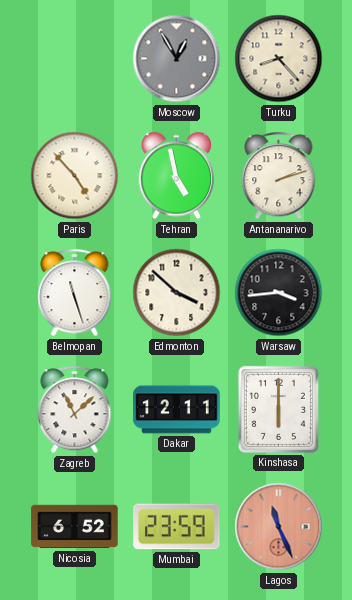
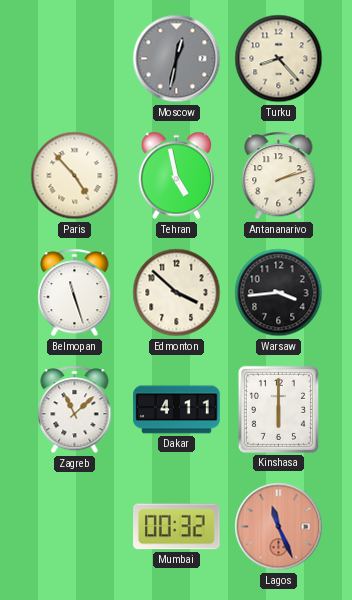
Moscow: 12:55 -> 12:32 (177, 59)
Dakar: 12:11 -> 4:11 (177, 410)
Nicosia: 6:52 -> none (75, 527)
Mumbai: 23:59 -> 00:32 (177, 527)
